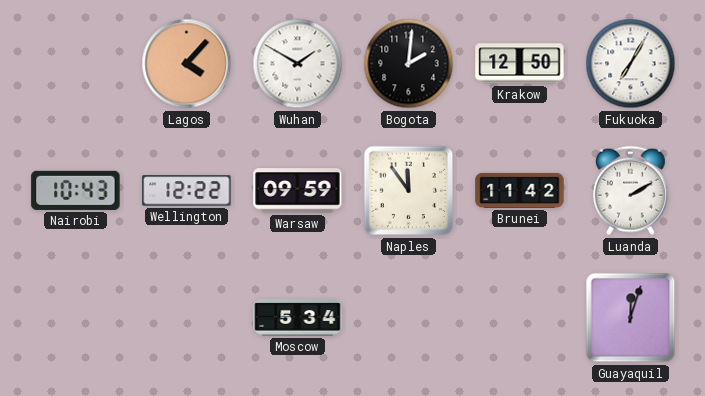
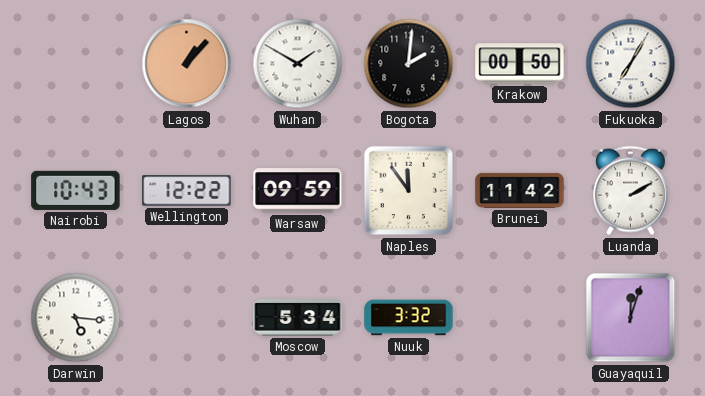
Lagos: 4:07 -> 1:07 (187, 64)
Krakow: 12:50 -> 00:50 (520, 64)
Darwin: none -> 5:16 (76, 318)
Nuuk: none -> 3:32 (409, 318)
